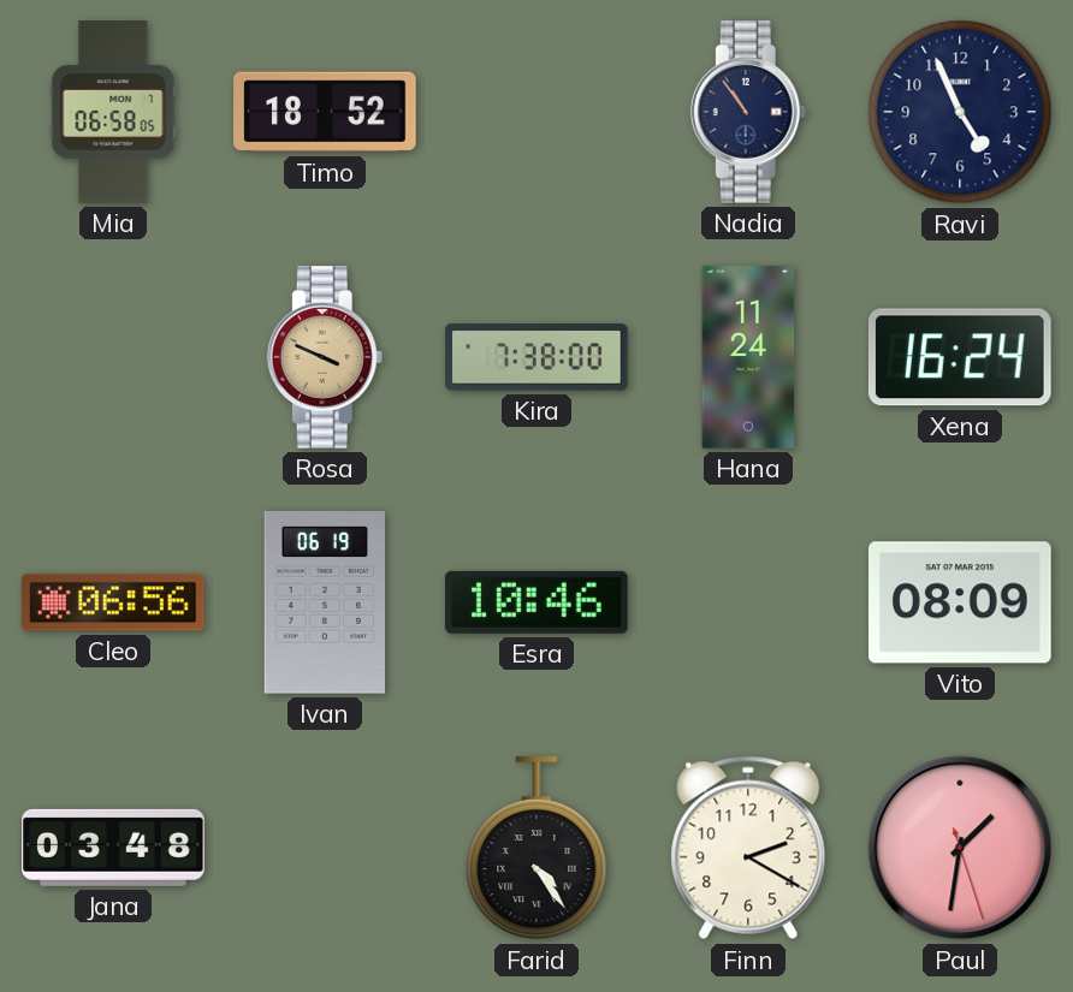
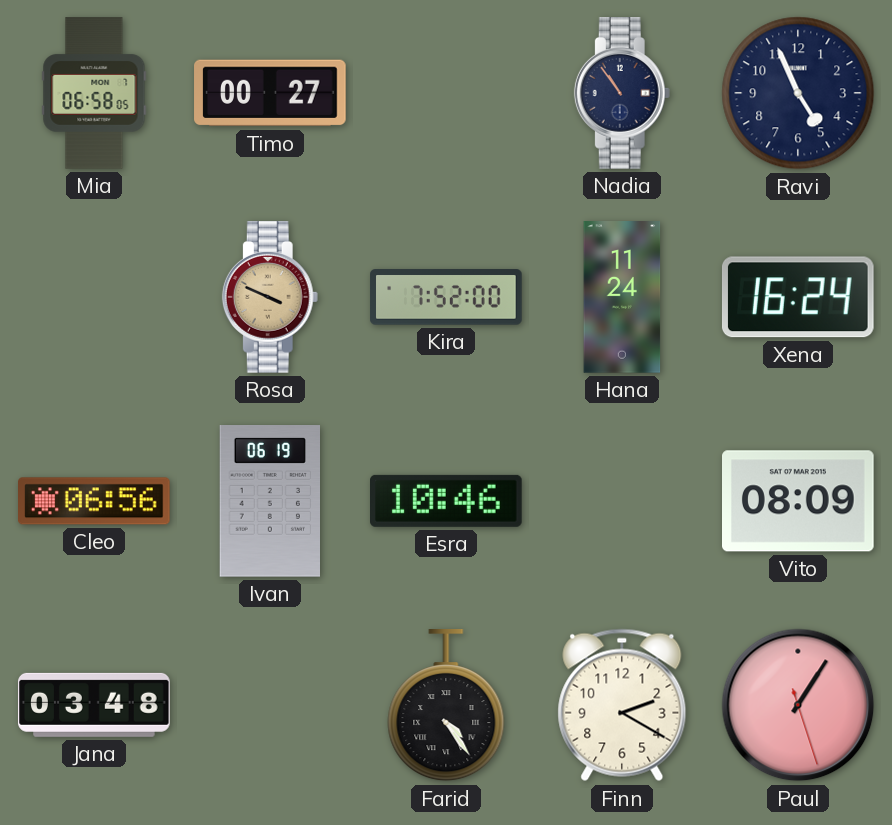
Timo: 18:52 -> 00:27 (270, 93)
Kira: 7:38 -> 7:52 (446, 297)
Paul: 1:31 -> 1:05 (798, 705)
